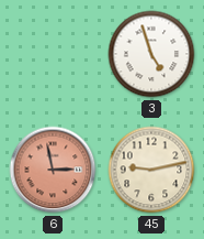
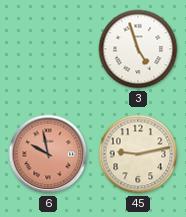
6: 2:58 -> 9:58 (48, 154)
